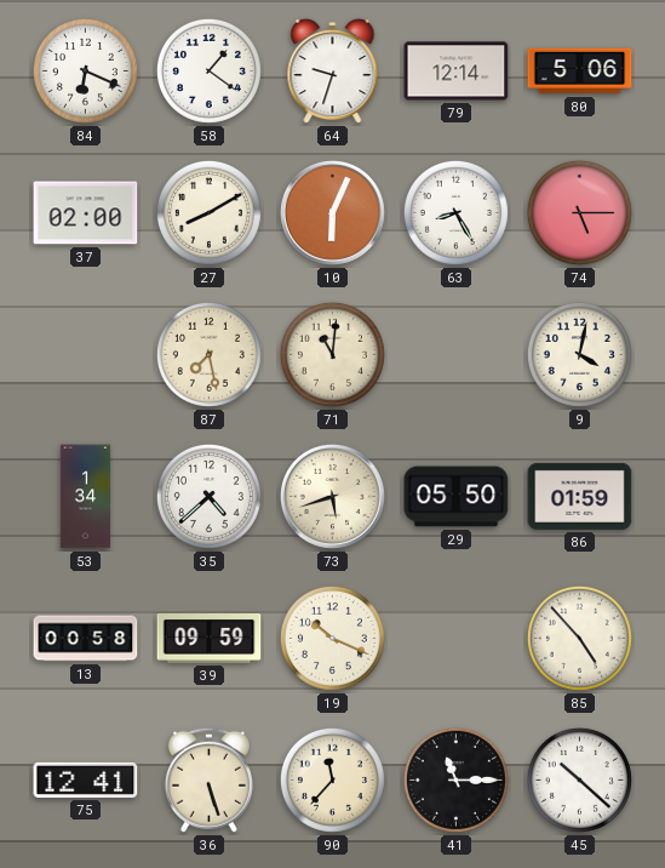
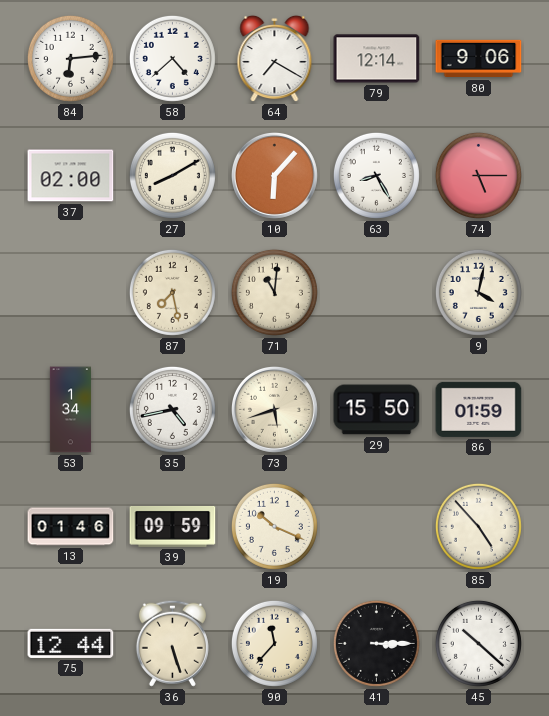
84: 6:19 -> 6:14 (70, 58)
58: 1:21 -> 4:38 (172, 58)
64: 9:33 -> 7:20 (275, 59)
80: 5:06 -> 9:06 (479, 59)
10: 6:04 -> 6:07 (274, 175)
35: 4:38 -> 4:43 (172, 409)
29: 05:50 -> 15:50 (377, 410)
13: 00:58 -> 01:46 (71, 527)
75: 12:41 -> 12:44 (71, 643)
41: 11:15 -> 3:15 (376, 643)
